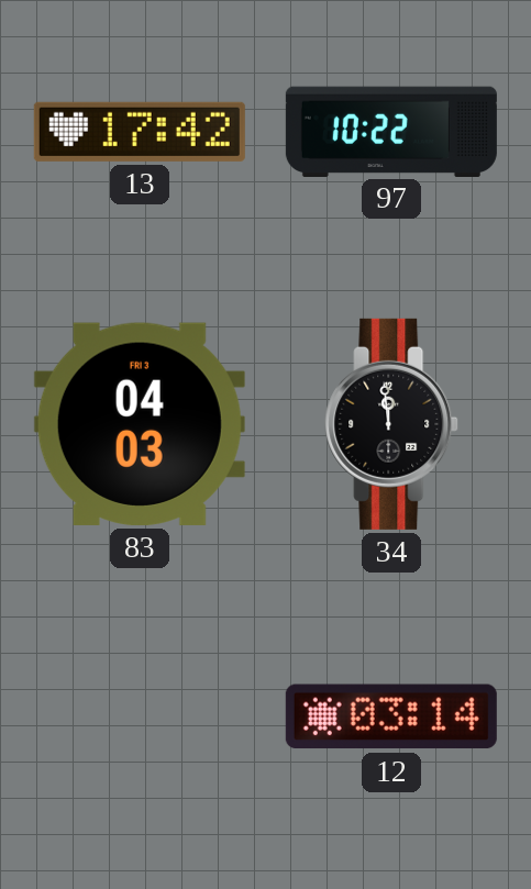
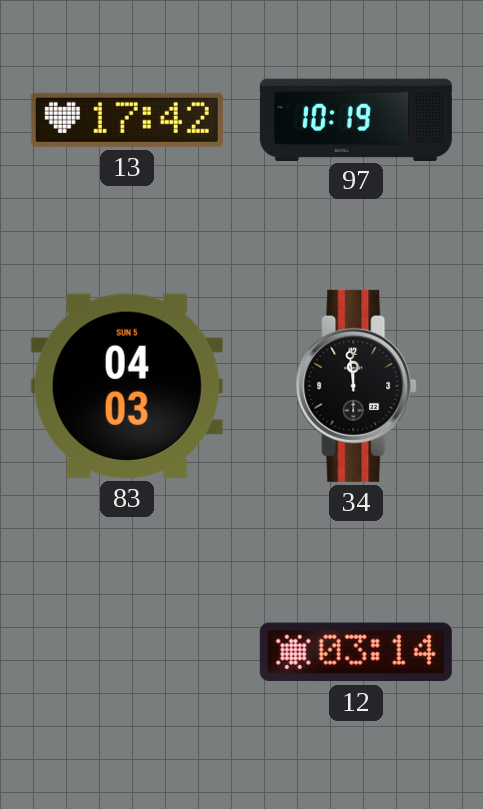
97: 10:22 -> 10:19 (356, 119)
83 date: FRI 3 -> SUN 5 (127, 386)
